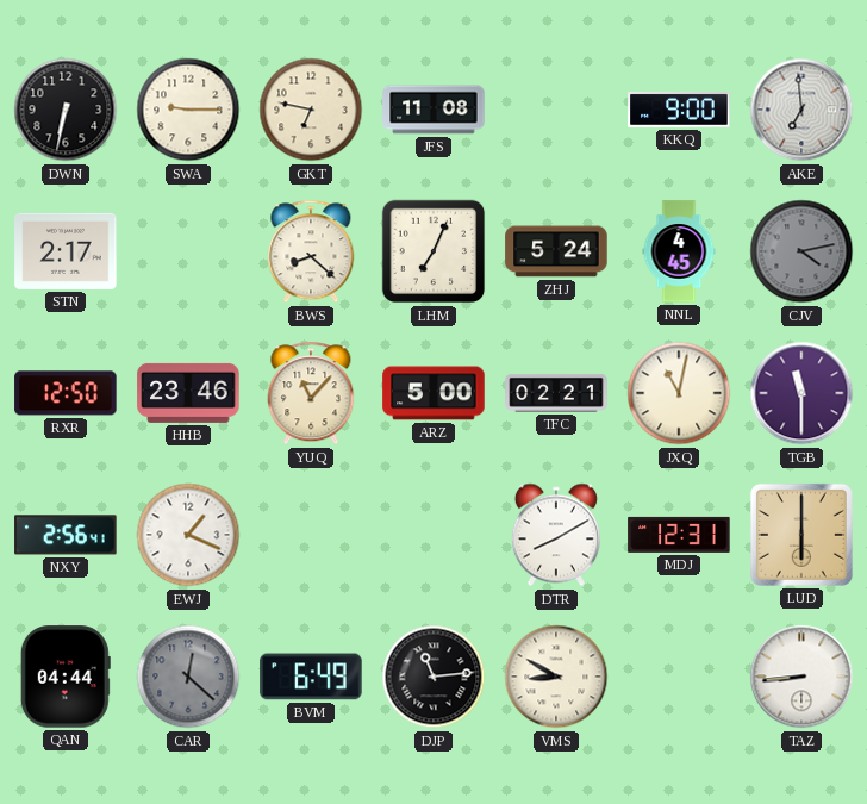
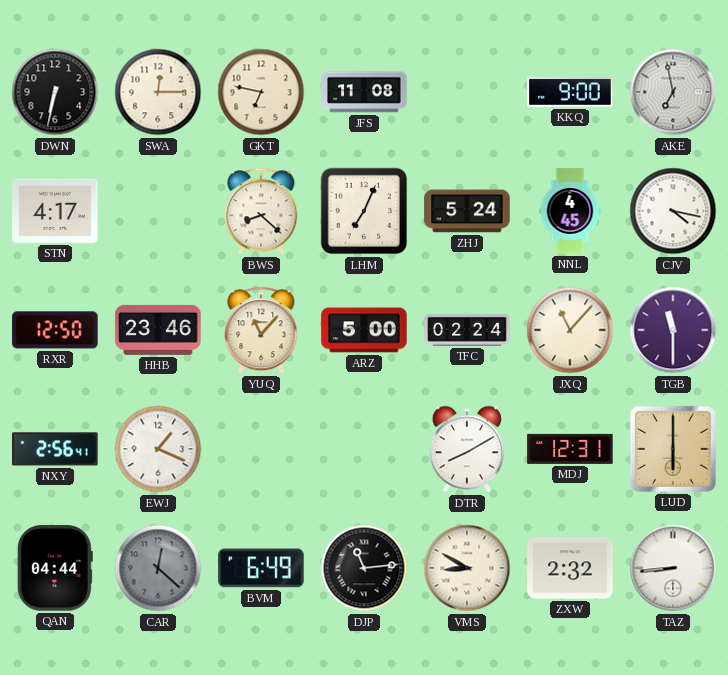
SWA: 9:15 -> 12:15 (158, 92)
AKE: 6:59 -> 6:58 (673, 92)
STN: 2:17 -> 4:17 (55, 211)
CJV: 4:13 -> 4:17 (673, 211)
CJV dial: grey -> white (673, 211)
TFC: 02:21 -> 02:24 (467, 330)
JXQ: 11:02 -> 11:07 (570, 330)
ZXW: none -> 2:32 (570, 568)
